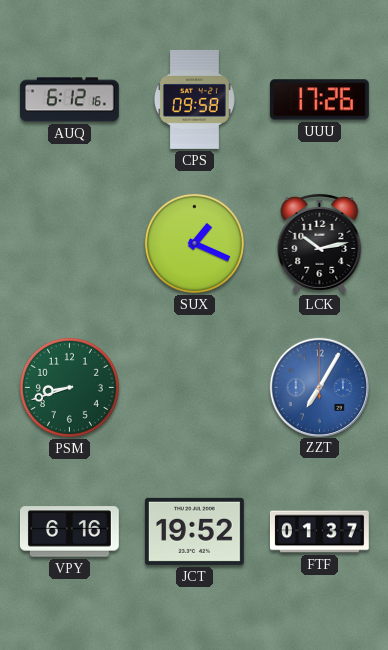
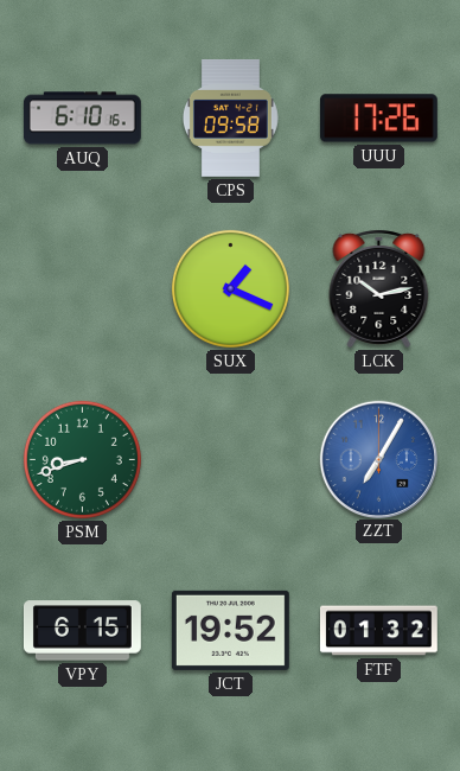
AUQ: 6:12 -> 6:10 (82, 119)
VPY: 6:16 -> 6:15 (82, 631)
FTF: 01:37 -> 01:32 (378, 631)
